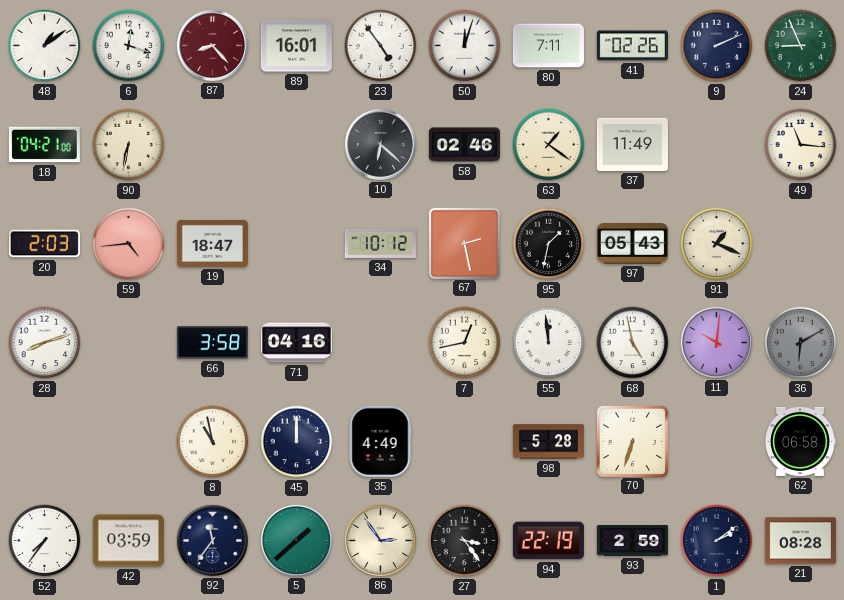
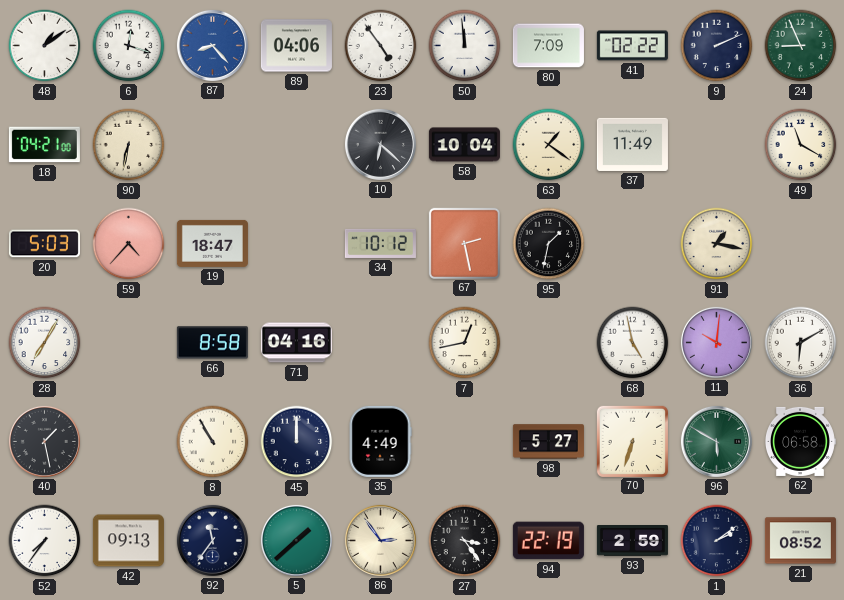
87 dial: burgundy -> blue (212, 45)
89: 16:01 -> 04:06 (296, 46)
50: 12:03 -> 11:59 (465, 46)
80: 7:11 -> 7:09 (548, 46)
41: 02:26 -> 02:22 (632, 46)
58: 02:46 -> 10:04 (464, 145)
49: 11:16 -> 11:20 (801, 145)
20: 2:03 -> 5:03 (44, 244)
59: 4:44 -> 4:37 (129, 244)
97: 05:43 -> none (632, 244)
91: 1:19 -> 1:17 (717, 244)
28: 8:12 -> 7:05 (45, 343)
66: 3:58 -> 8:58 (212, 343)
55: 11:59 -> none (549, 343)
36 dial: grey -> white (801, 343)
40: none -> 1:28 (44, 441)
8: 10:58 -> 10:55 (213, 442)
98: 5:28 -> 5:27 (548, 442)
96: none -> 5:50 (716, 441)
42: 03:59 -> 09:13 (128, 541)
21: 08:28 -> 08:52 (800, 541)
